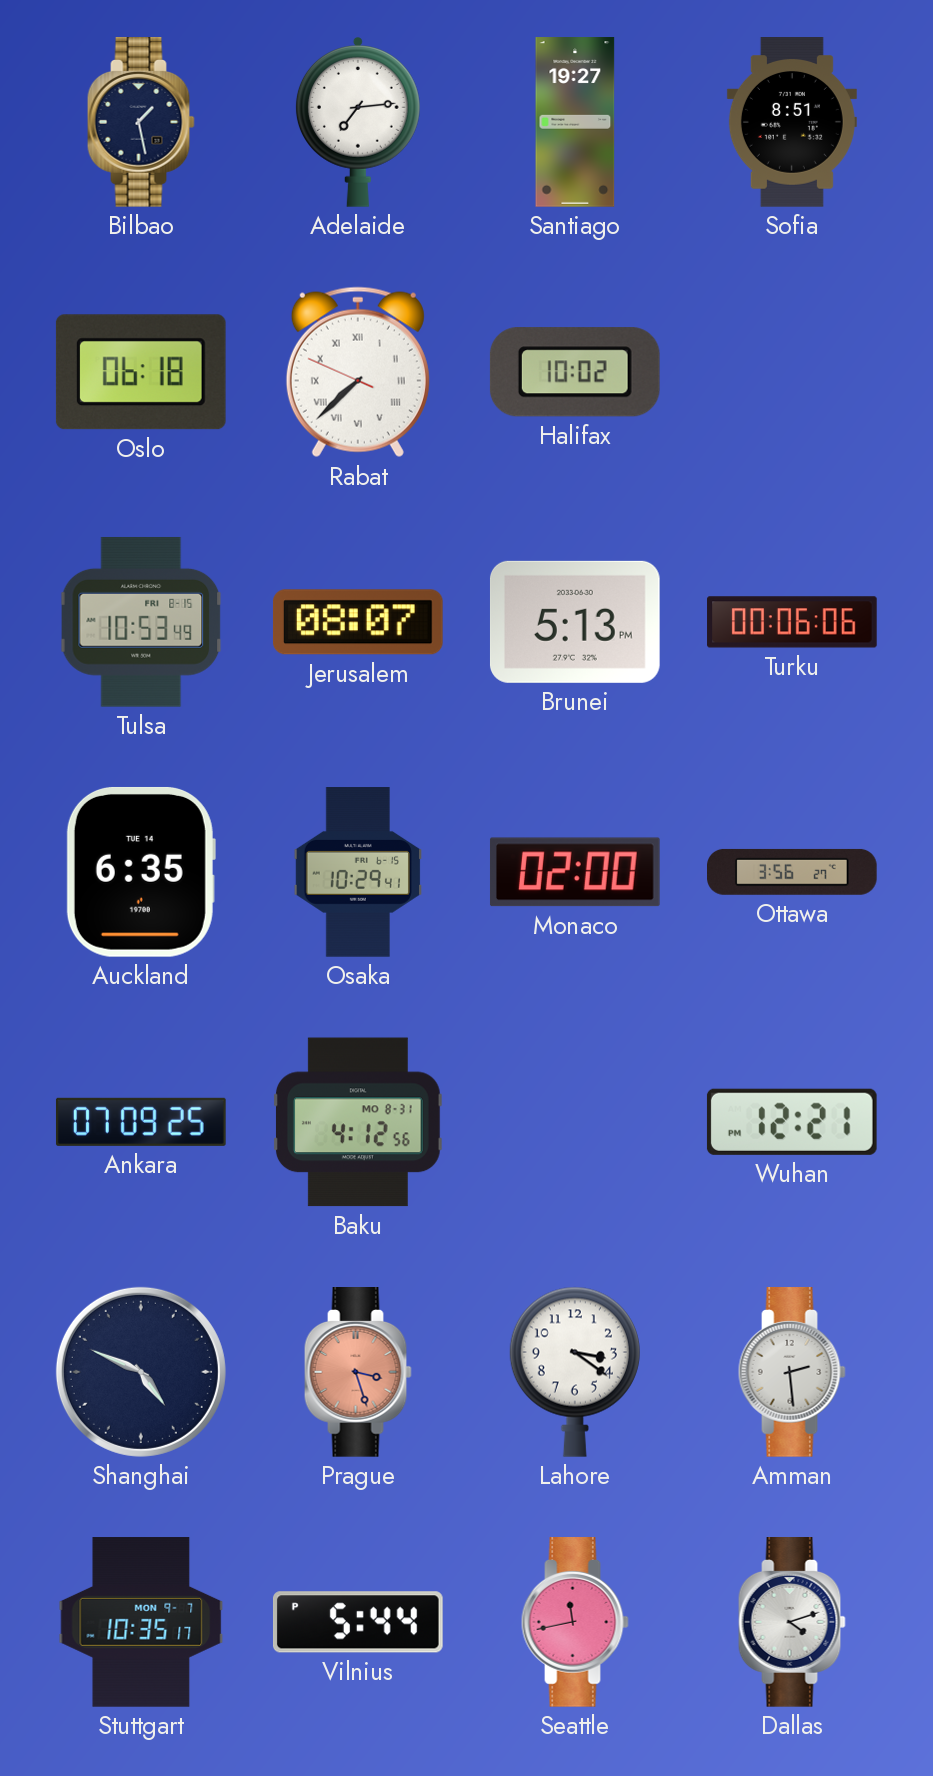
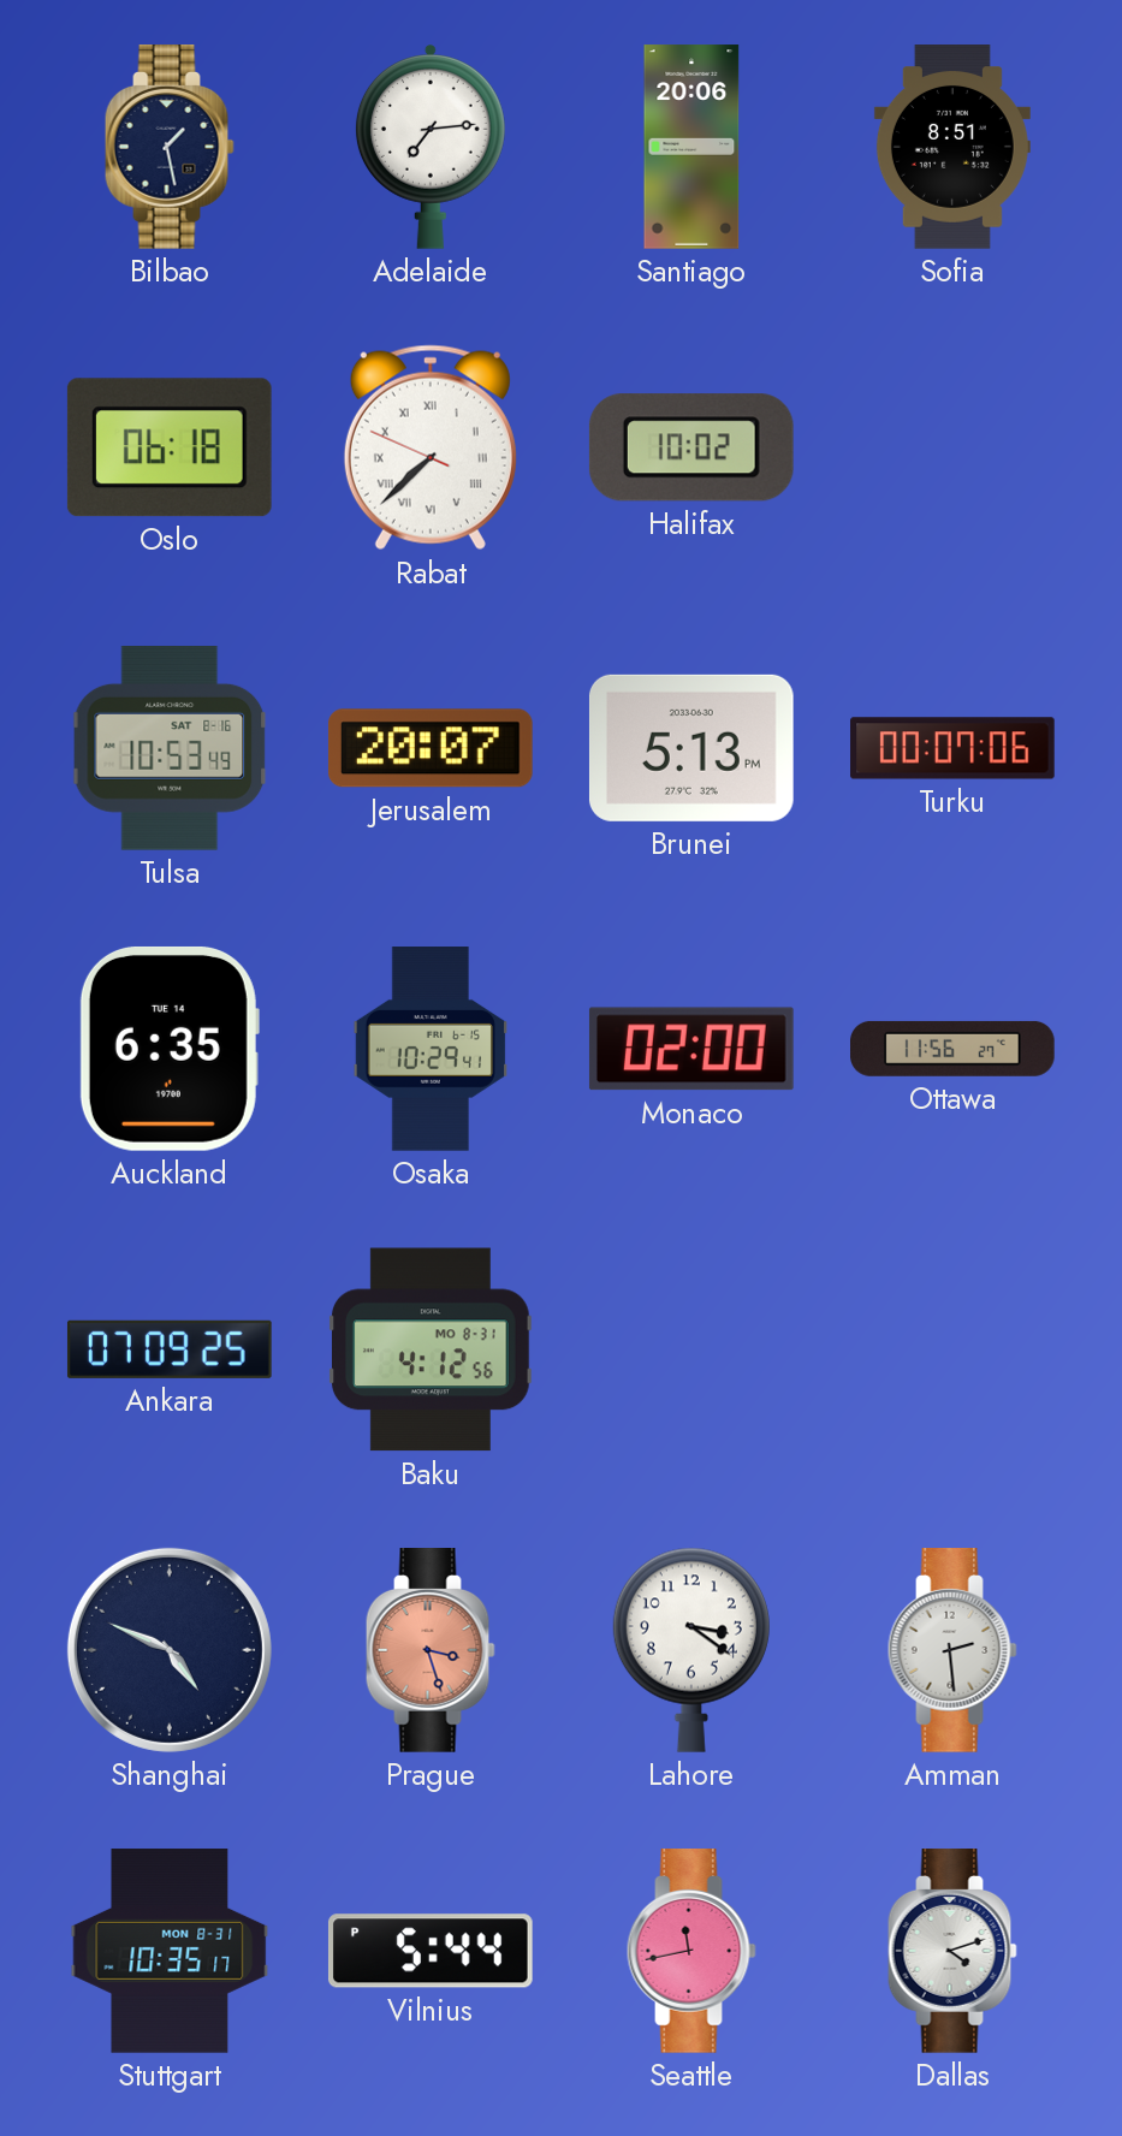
Santiago: 19:27 -> 20:06 (691, 147)
Tulsa date: FRI 8-15 -> SAT 8-16 (170, 748)
Jerusalem: 08:07 -> 20:07 (431, 748)
Turku: 00:06 -> 00:07 (952, 748)
Ottawa: 3:56 -> 11:56 (954, 1049)
Wuhan: 12:21 -> none (792, 1122)
Stuttgart date: MON 9-7 -> MON 8-31 (170, 1951)
